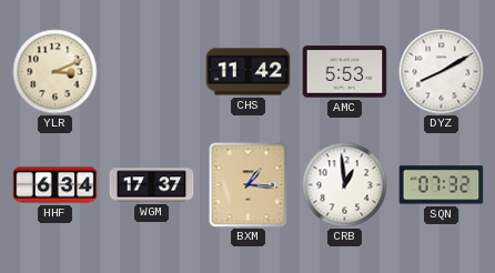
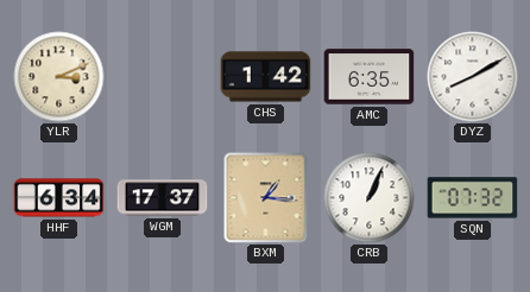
CHS: 11:42 -> 1:42 (266, 77)
AMC: 5:53 -> 6:35 (370, 77)
CRB: 12:59 -> 1:04 (370, 198)
